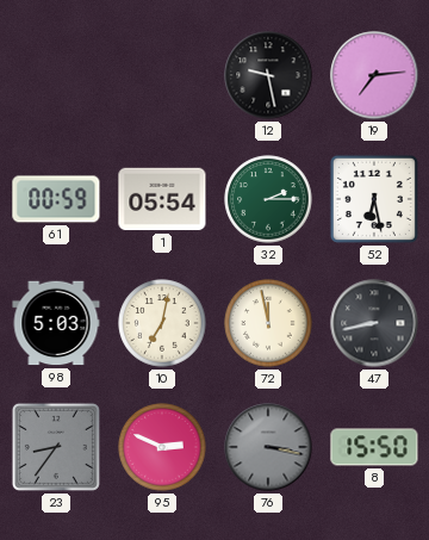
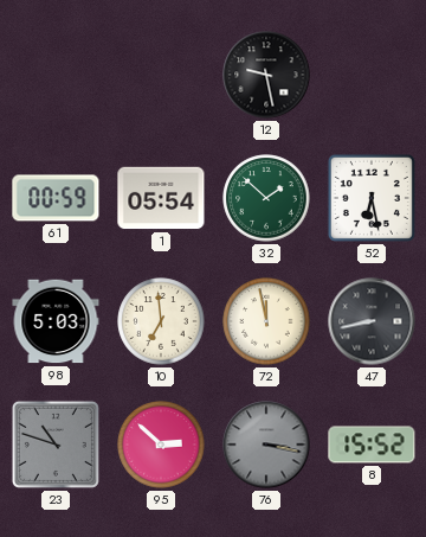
19: 7:14 -> none (374, 75)
32: 2:15 -> 1:52 (266, 198)
10: 7:02 -> 6:59 (161, 321)
23: 8:36 -> 10:48 (56, 445)
95: 2:49 -> 2:52 (161, 445)
8: 15:50 -> 15:52 (372, 445)
